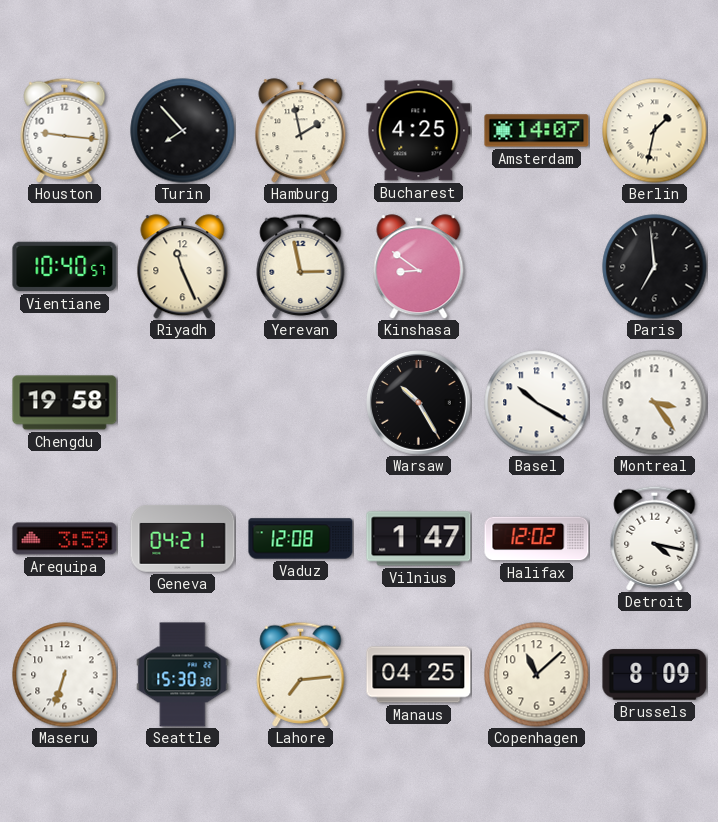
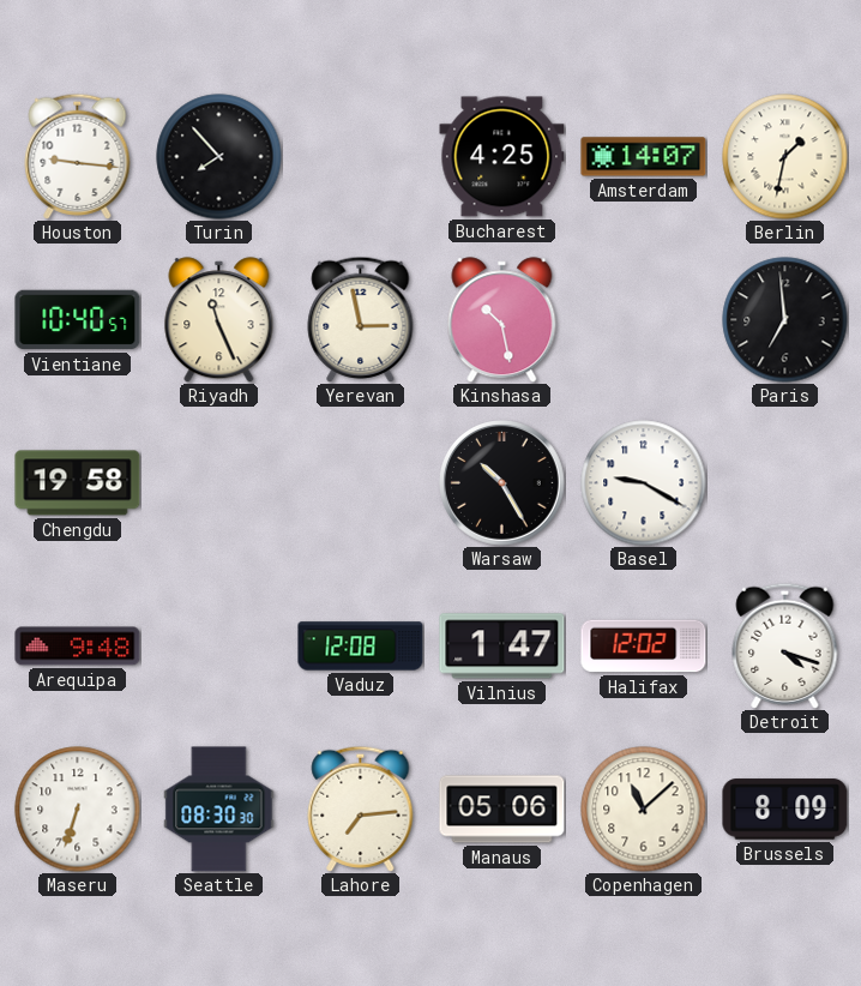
Hamburg: 1:58 -> none (301, 131)
Kinshasa: 8:51 -> 10:28 (502, 320)
Basel: 10:20 -> 9:20 (644, 483)
Montreal: 3:24 -> none (655, 403)
Arequipa: 3:59 -> 9:48 (78, 647)
Geneva: 04:21 -> none (183, 539)
Detroit: 4:17 -> 4:18 (785, 645)
Seattle: 15:30 -> 08:30 (219, 810)
Manaus: 04:25 -> 05:06 (502, 810)
